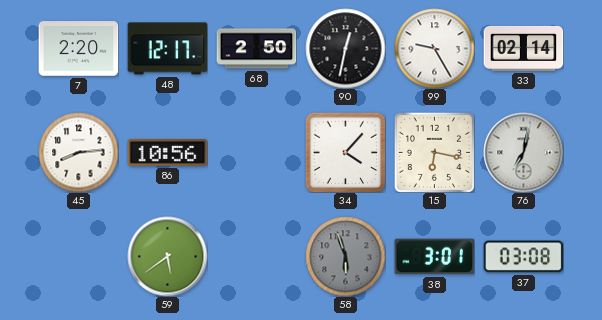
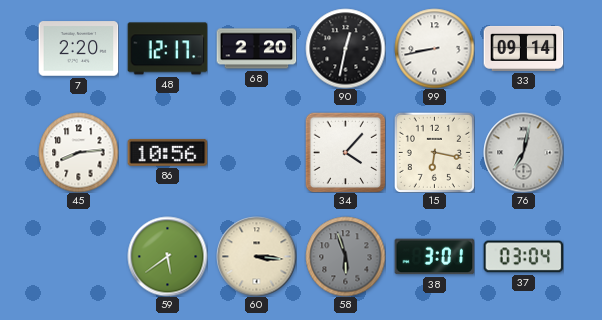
68: 2:50 -> 2:20 (256, 49)
99: 9:25 -> 8:43 (434, 48)
33: 02:14 -> 09:14 (523, 48)
60: none -> 3:16 (256, 256)
37: 03:08 -> 03:04 (523, 257)
